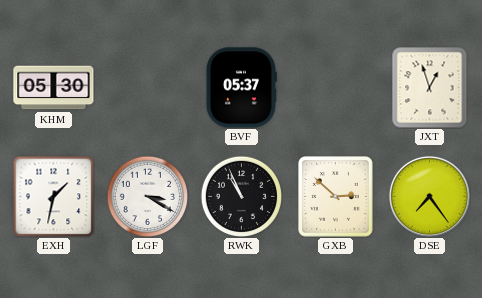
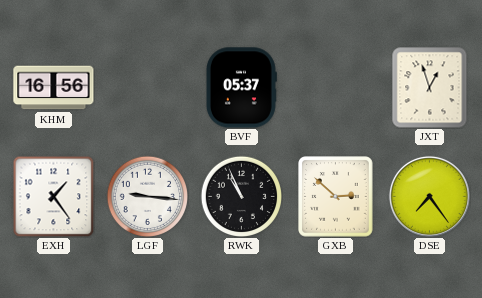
KHM: 05:30 -> 16:56 (54, 88)
EXH: 1:32 -> 1:24 (53, 196)
LGF: 3:20 -> 9:16 (147, 196)
